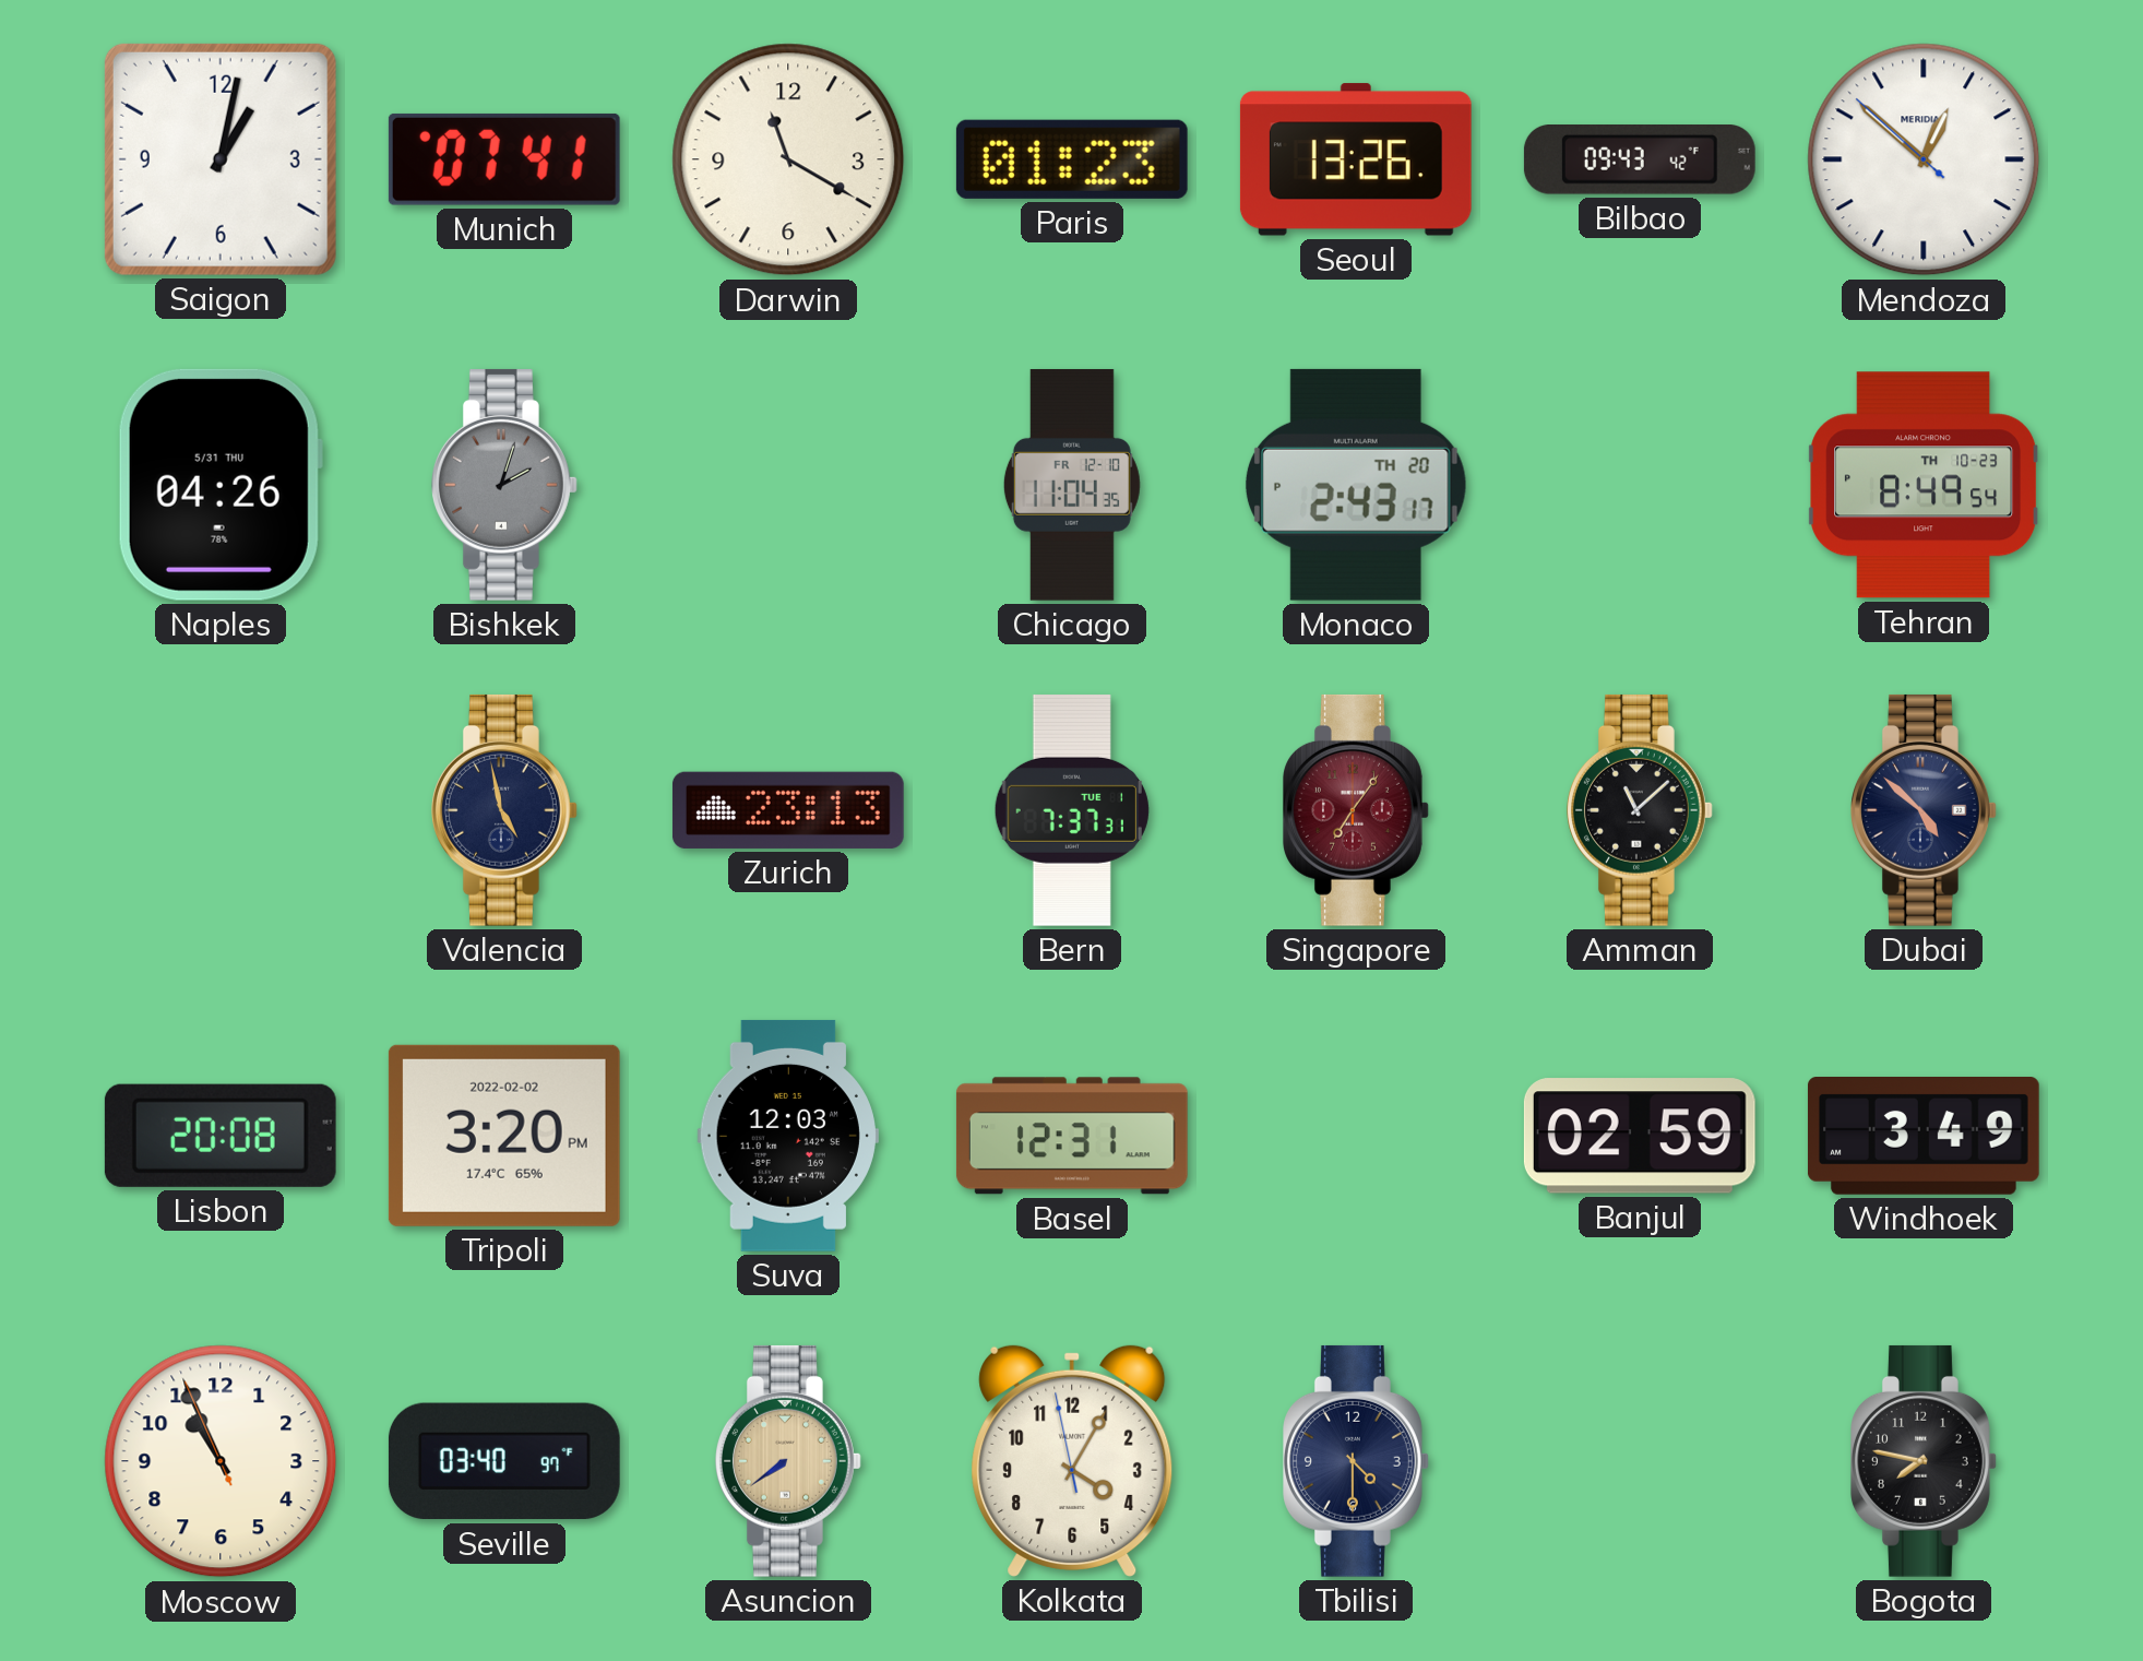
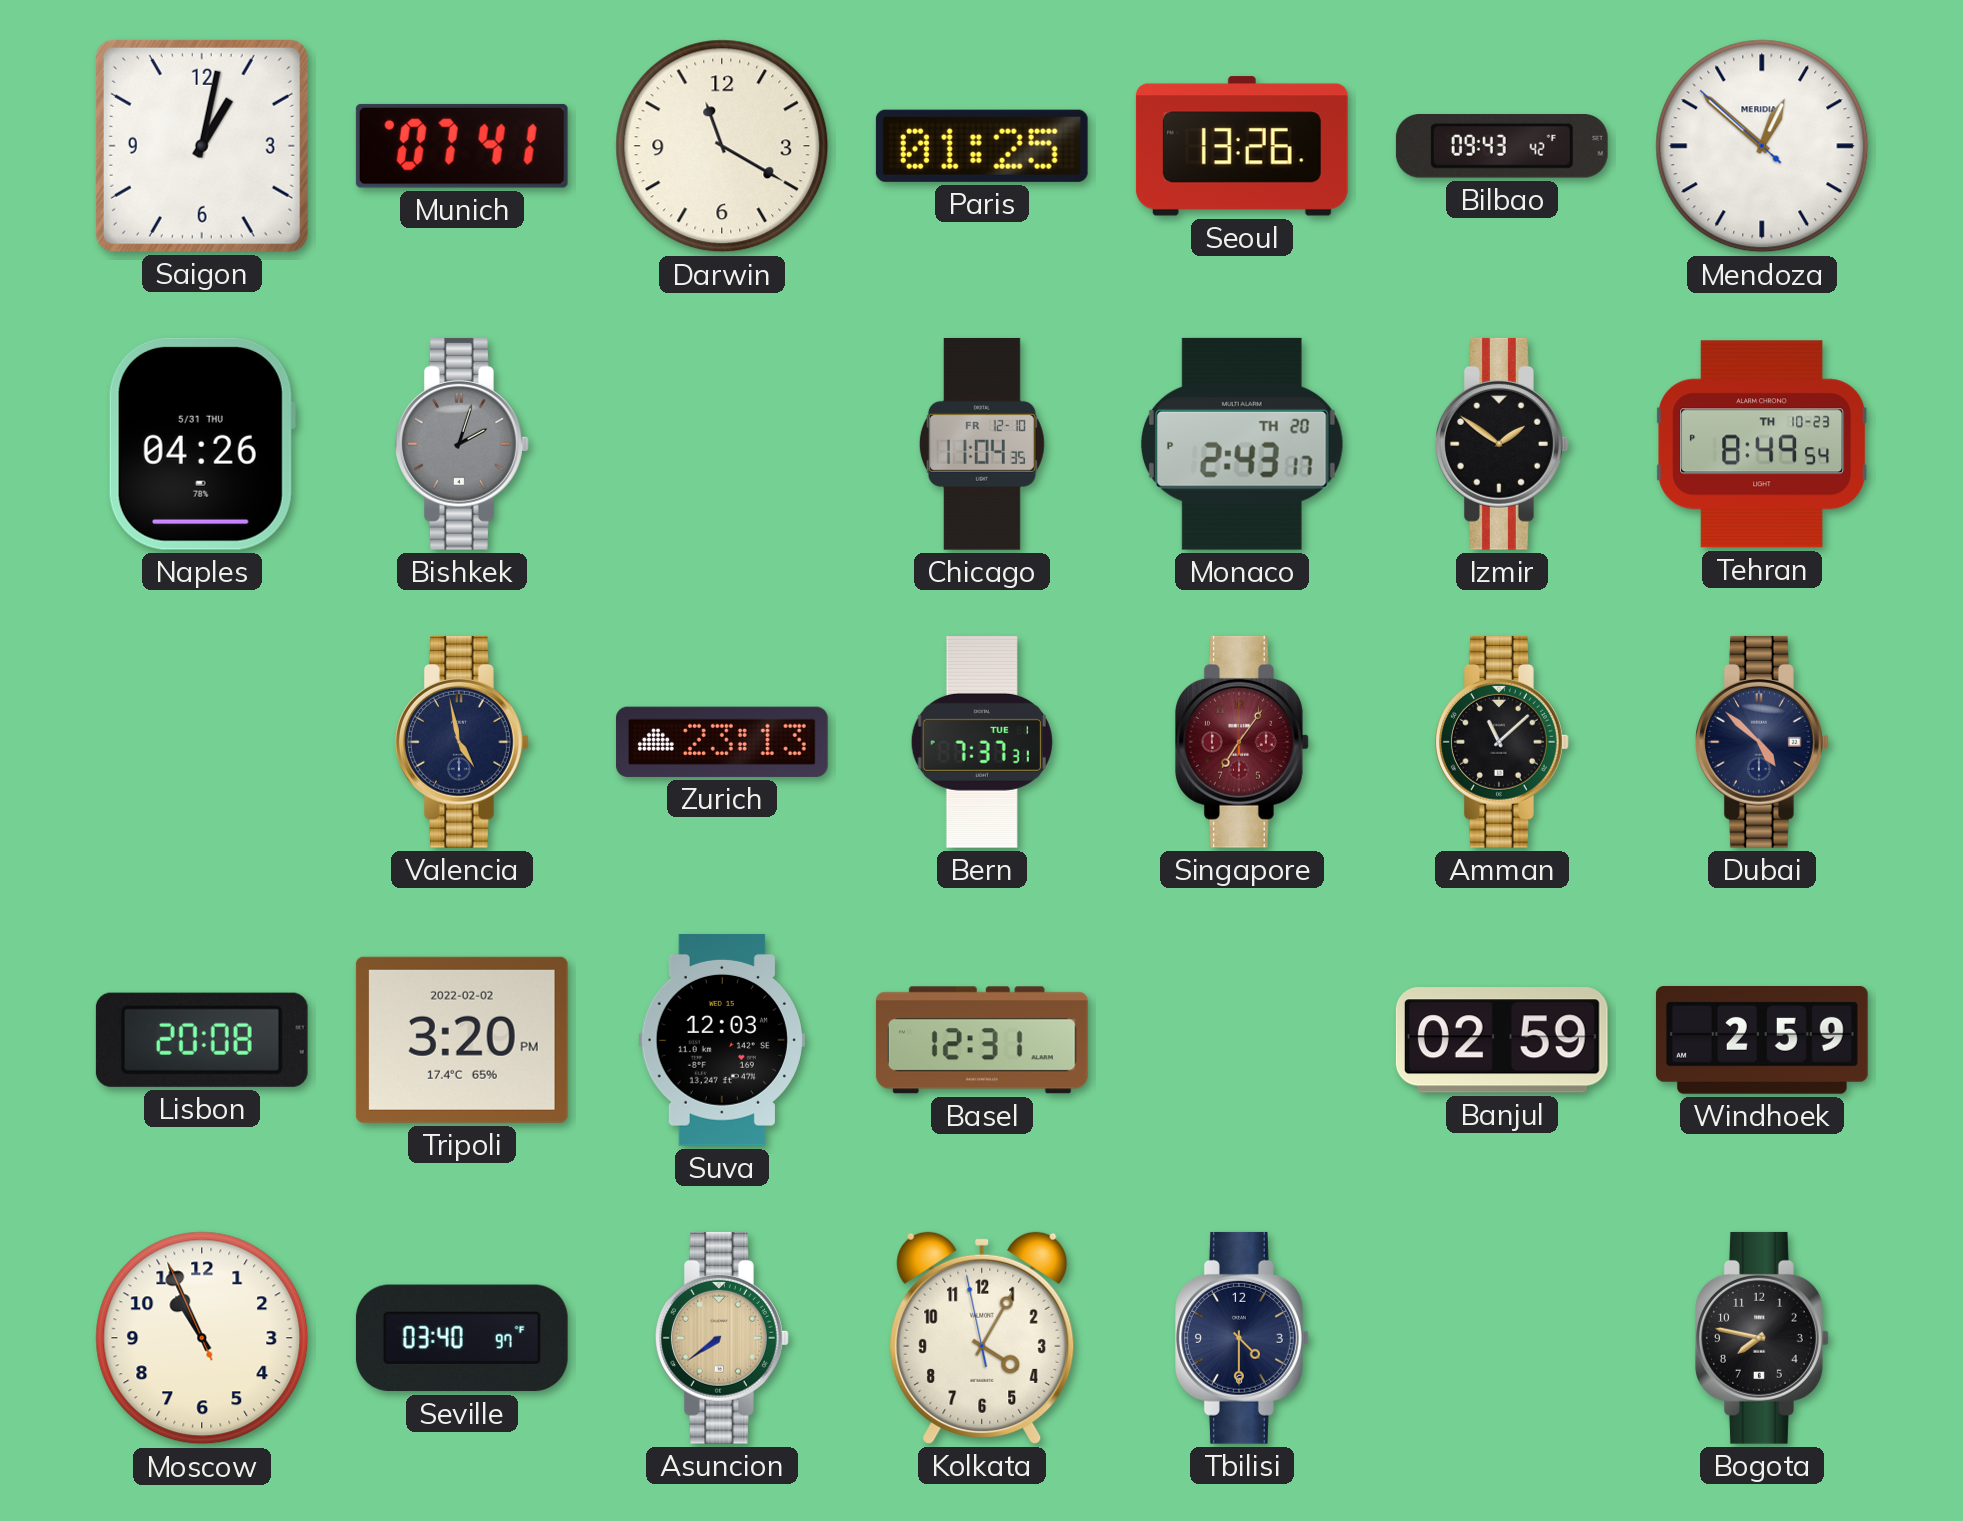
Paris: 01:23 -> 01:25 (982, 146)
Izmir: none -> 1:51 (1503, 444)
Windhoek: 3:49 -> 2:59 (1762, 1041)
